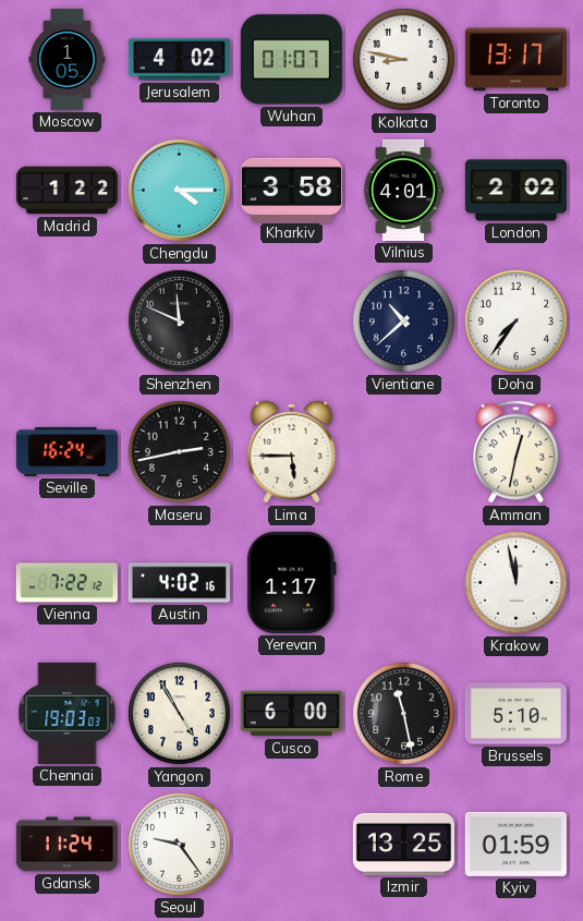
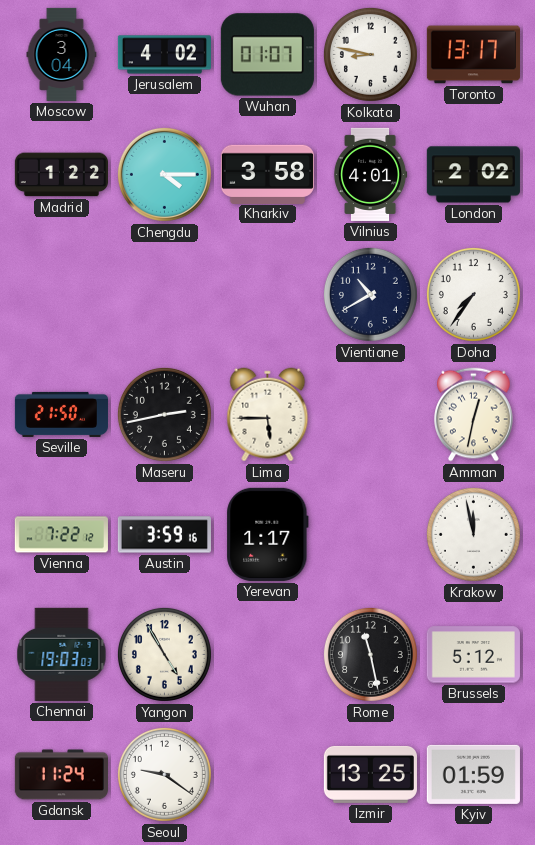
Moscow: 1:05 -> 3:04 (62, 54)
Shenzhen: 11:49 -> none (179, 320)
Vientiane: 10:38 -> 10:40 (370, 294)
Seville: 16:24 -> 21:50 (61, 414)
Austin: 4:02 -> 3:59 (164, 535)
Cusco: 6:00 -> none (291, 714)
Brussels: 5:10 -> 5:12 (473, 655)
Seoul: 9:24 -> 9:21 (164, 774)
